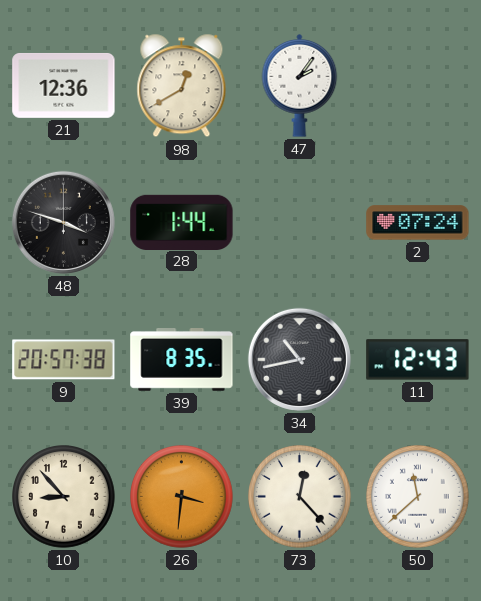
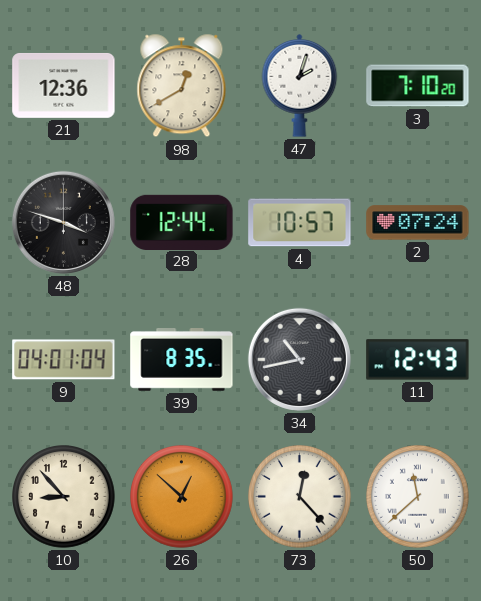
47: 2:06 -> 2:03 (300, 86)
3: none -> 7:10 (418, 86)
28: 1:44 -> 12:44 (182, 222)
4: none -> 10:57 (300, 223)
9: 20:57 -> 04:01 (64, 360)
26: 3:31 -> 12:52 (182, 497)
